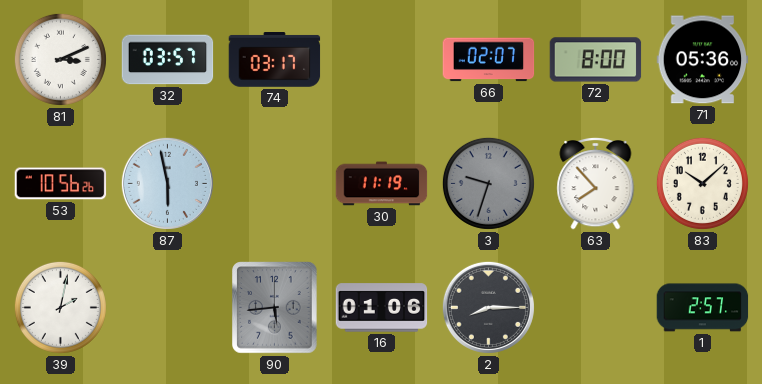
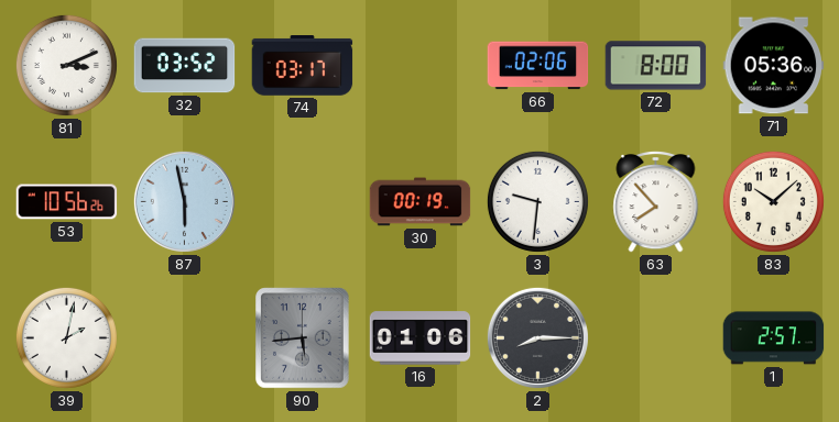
32: 03:57 -> 03:52 (185, 66)
66: 02:07 -> 02:06 (538, 66)
30: 11:19 -> 00:19 (421, 202)
3: 9:33 -> 9:31 (537, 201)
3 dial: grey -> white (537, 201)
